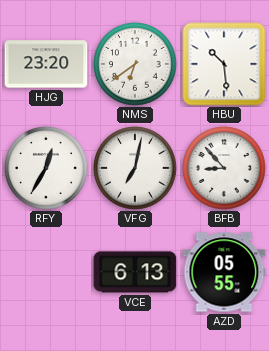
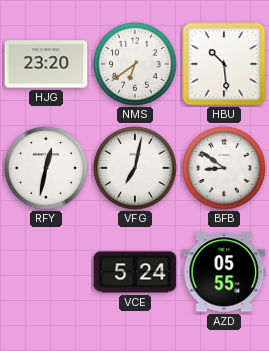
RFY: 12:35 -> 12:32 (46, 168)
BFB: 8:53 -> 8:51 (224, 168)
VCE: 6:13 -> 5:24 (135, 272)
